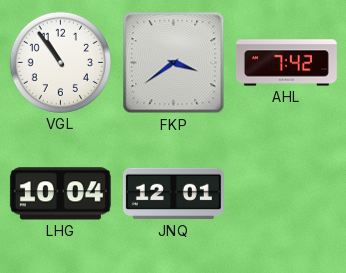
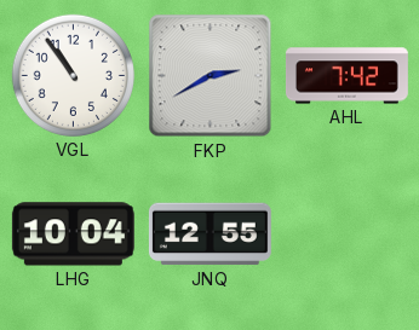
FKP: 3:39 -> 2:40 (211, 76)
JNQ: 12:01 -> 12:55 (209, 235)
